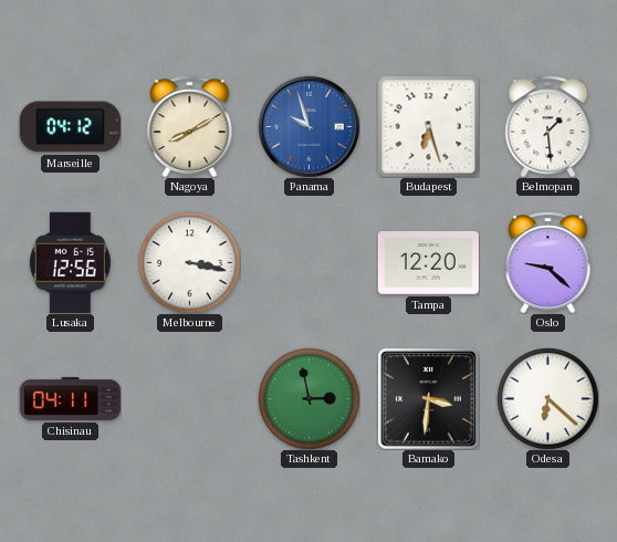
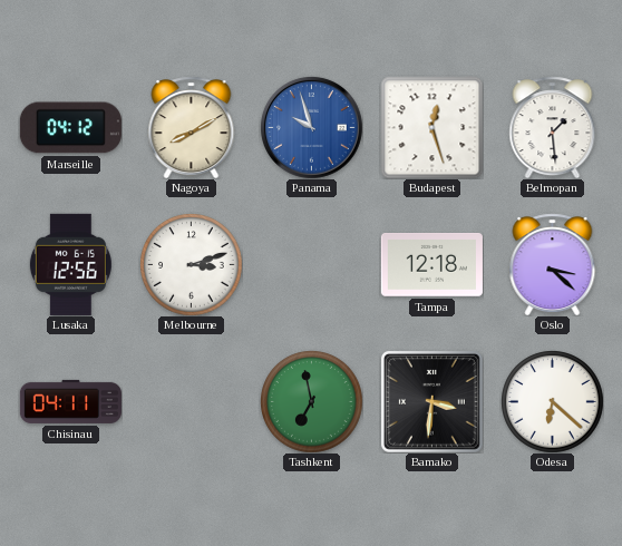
Budapest: 6:27 -> 12:27 (431, 127)
Melbourne: 3:17 -> 3:12 (192, 265)
Tampa: 12:20 -> 12:18 (431, 265)
Oslo: 9:22 -> 3:22 (553, 264)
Tashkent: 2:58 -> 6:58 (312, 402)
